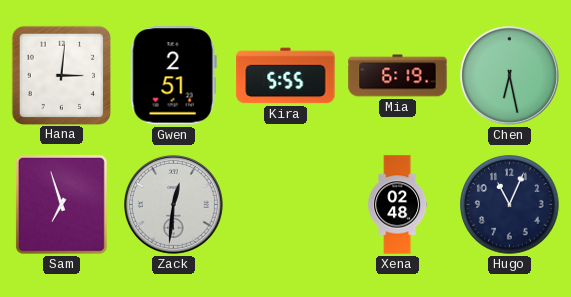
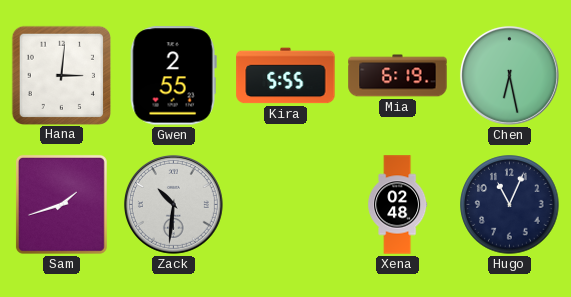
Gwen: 2:51 -> 2:55 (173, 76)
Sam: 6:57 -> 1:42 (61, 204)
Zack: 12:31 -> 10:31 (173, 204)
